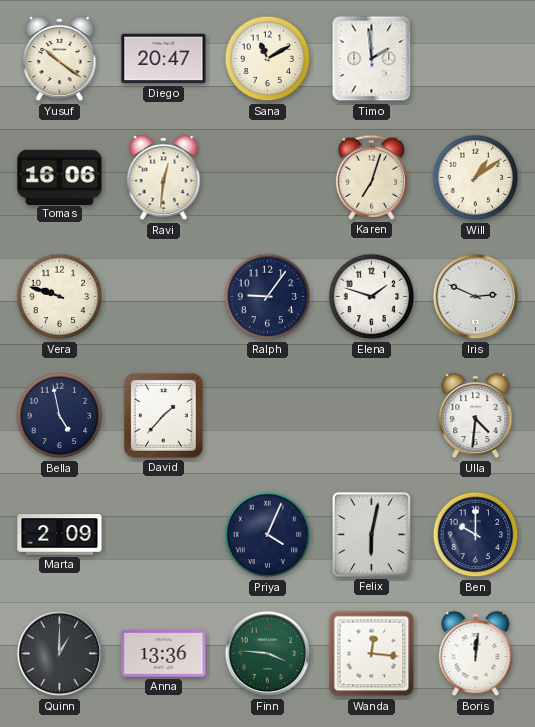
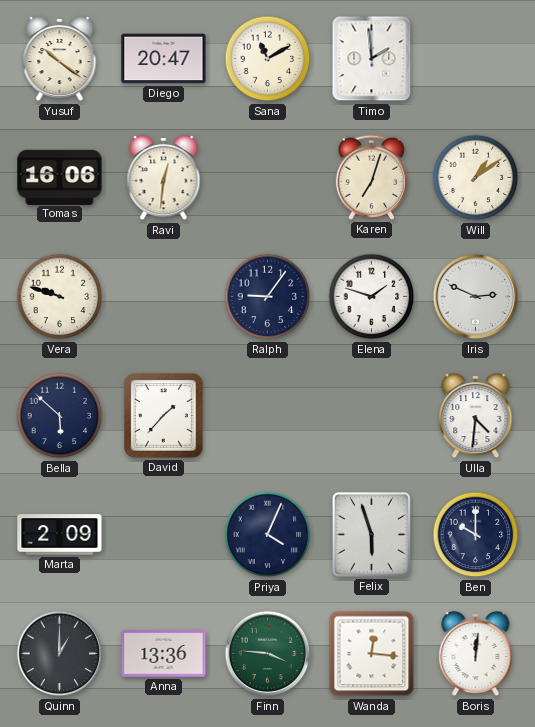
Bella: 4:58 -> 5:52 (60, 416)
Felix: 6:02 -> 5:57 (372, 535)
